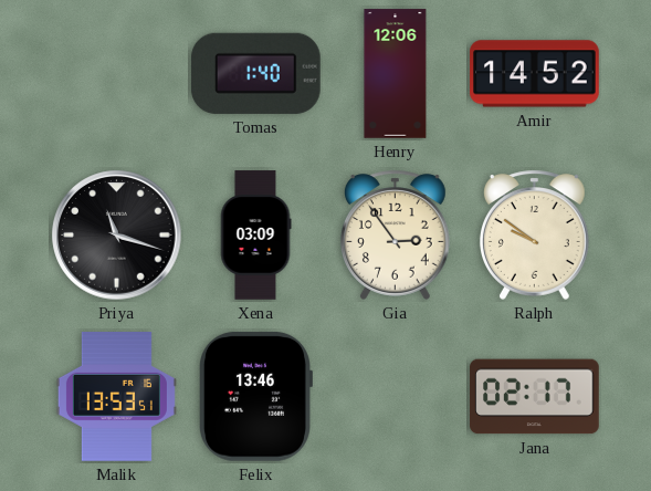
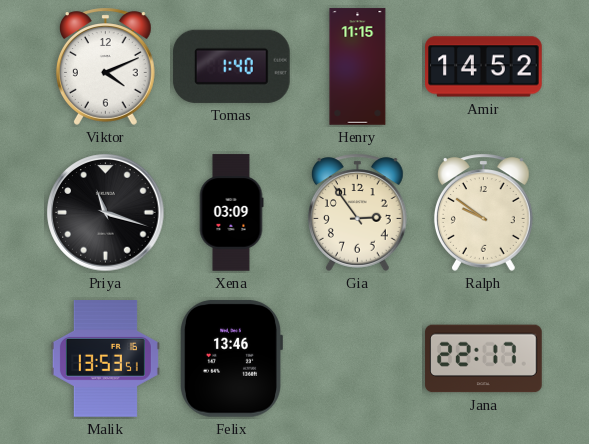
Viktor: none -> 4:11 (105, 66)
Henry: 12:06 -> 11:15 (358, 67)
Jana: 02:17 -> 22:17 (484, 359)
